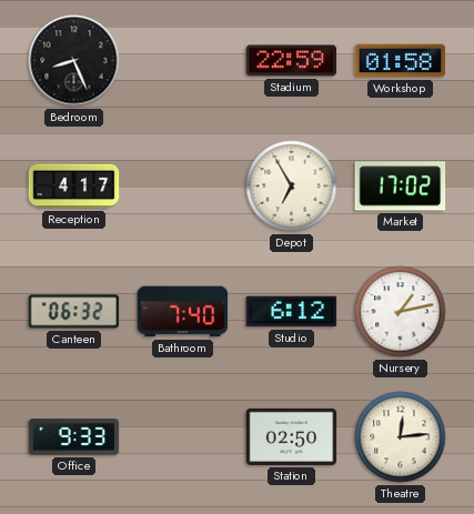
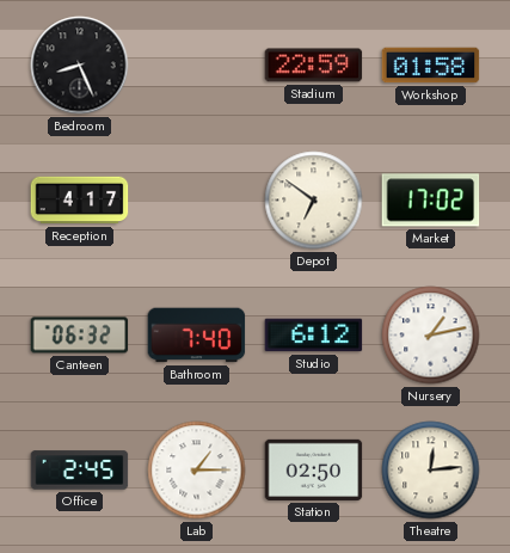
Depot: 6:55 -> 6:51 (314, 201)
Office: 9:33 -> 2:45 (80, 471)
Lab: none -> 1:15 (197, 471)
